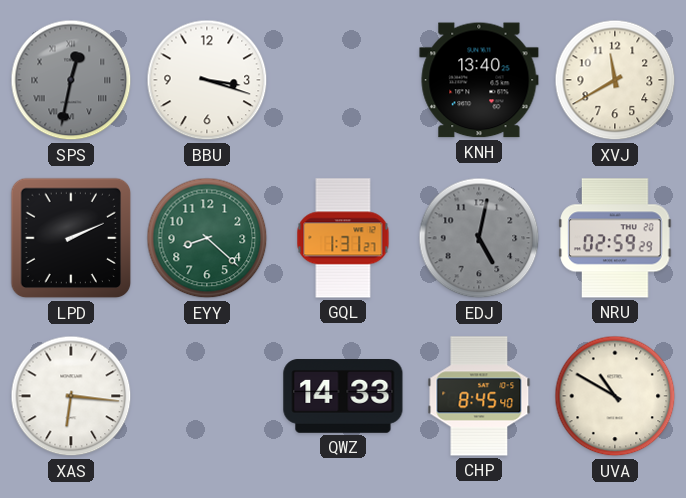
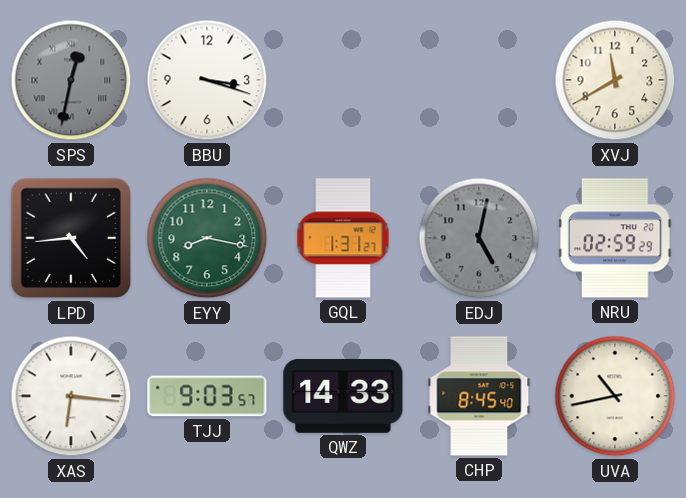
KNH: 13:40 -> none (479, 80)
LPD: 2:11 -> 4:44 (71, 238)
EYY: 8:22 -> 8:17 (207, 238)
TJJ: none -> 9:03 (207, 396)
UVA: 10:50 -> 10:43 (615, 396)
